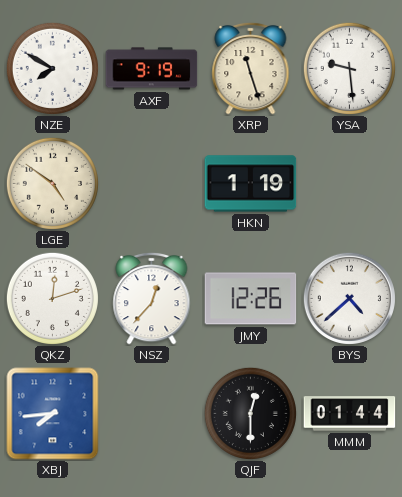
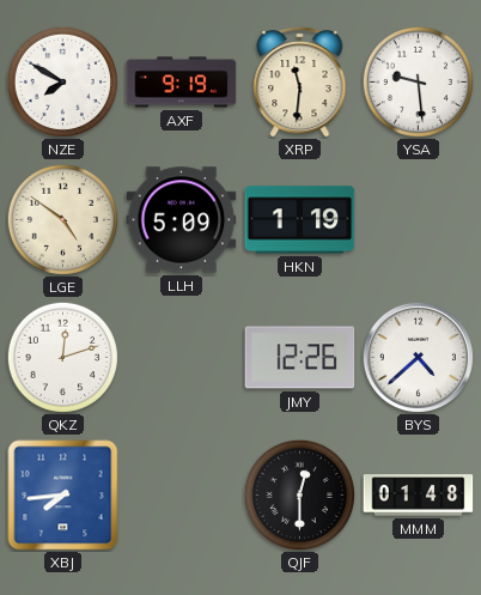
XRP: 11:27 -> 11:31 (300, 81)
LLH: none -> 5:09 (182, 220)
NSZ: 12:37 -> none (152, 298)
MMM: 01:44 -> 01:48 (419, 496)
